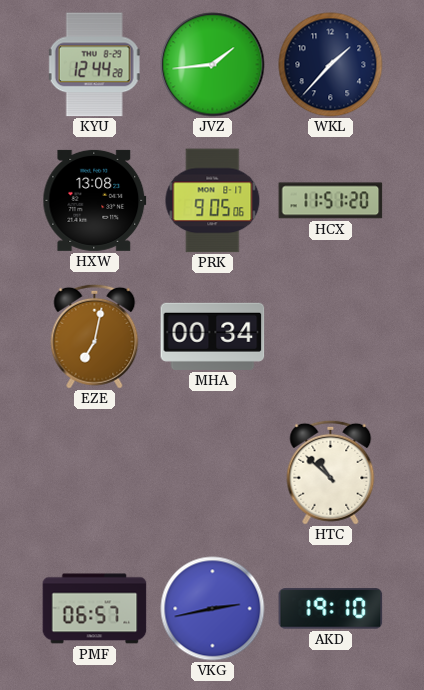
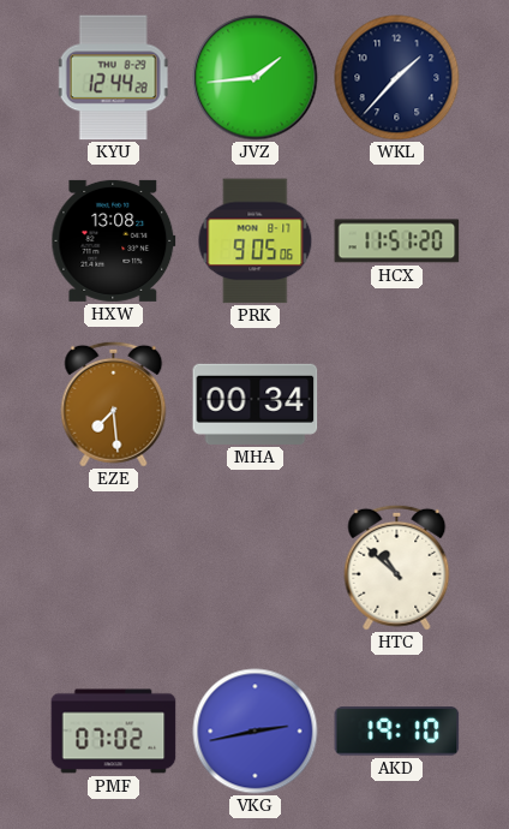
EZE: 7:02 -> 7:29 (114, 404)
PMF: 06:57 -> 07:02 (114, 732)
